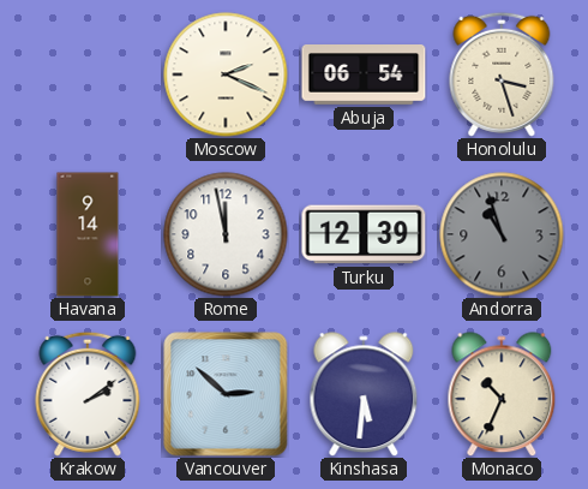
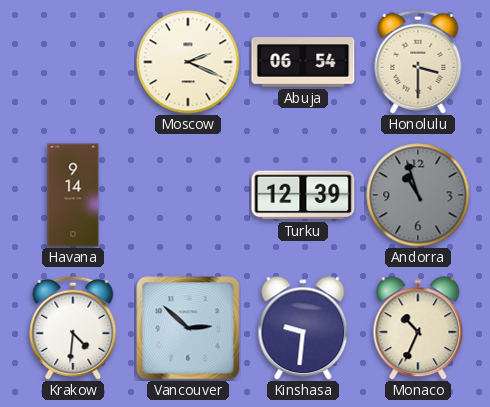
Honolulu: 3:27 -> 3:30 (418, 62)
Rome: 11:58 -> none (226, 234)
Krakow: 2:09 -> 4:31 (73, 328)
Kinshasa: 5:31 -> 9:31 (303, 328)
